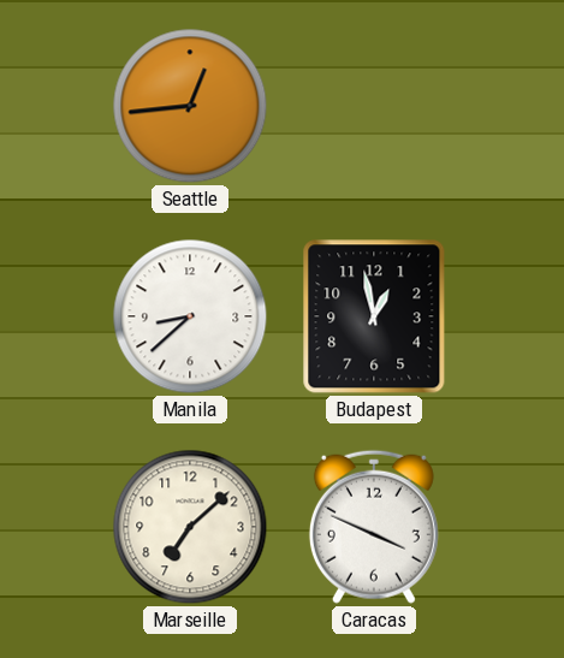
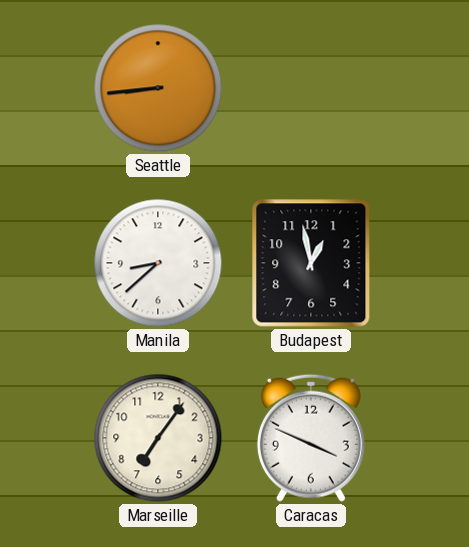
Seattle: 12:44 -> 8:44 (158, 88)
Marseille: 7:08 -> 7:06 (158, 438)
